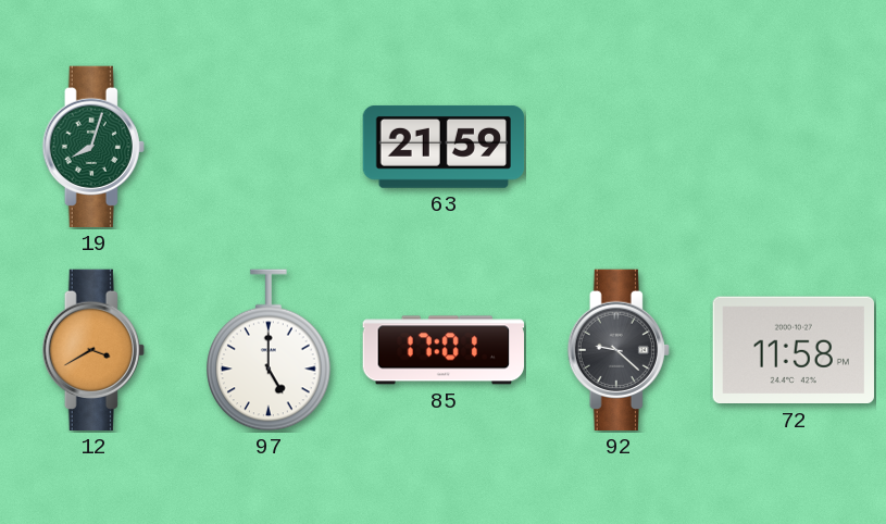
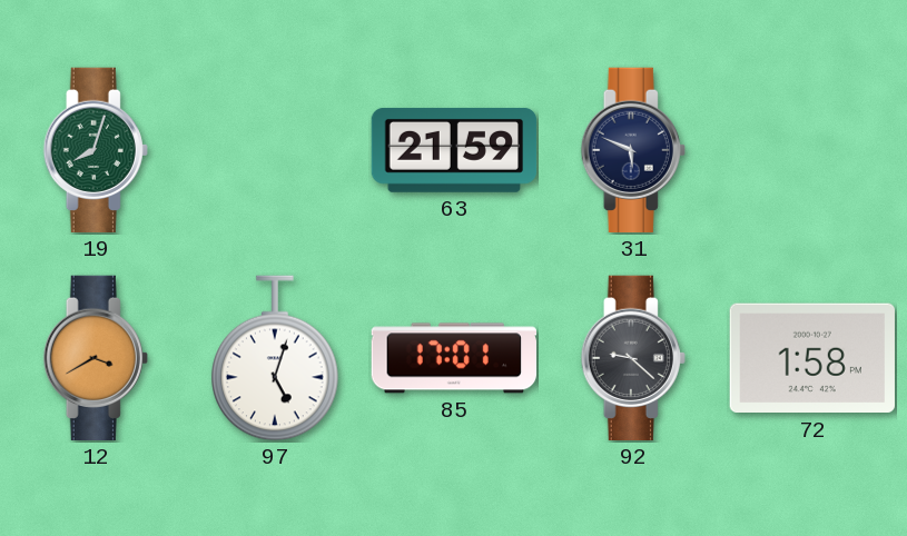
31: none -> 5:49 (633, 150)
97: 5:00 -> 5:03 (276, 358)
72: 11:58 -> 1:58 (812, 358)
